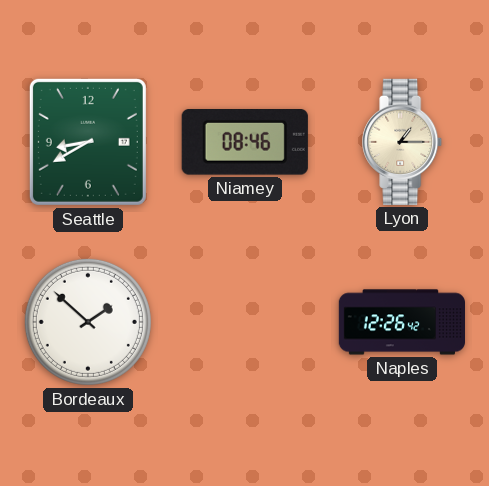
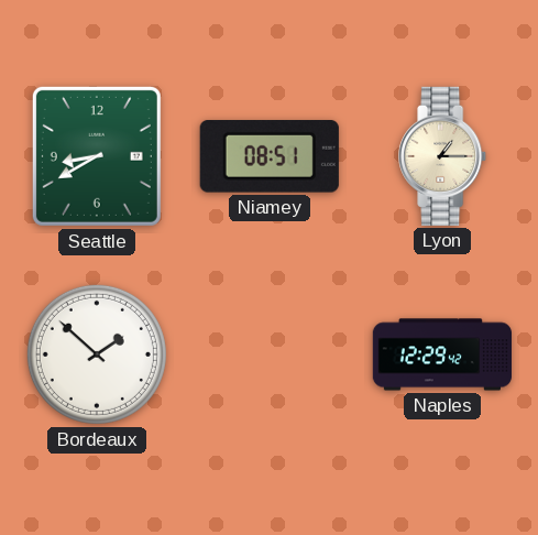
Niamey: 08:46 -> 08:51 (270, 157)
Naples: 12:26 -> 12:29 (441, 354)
